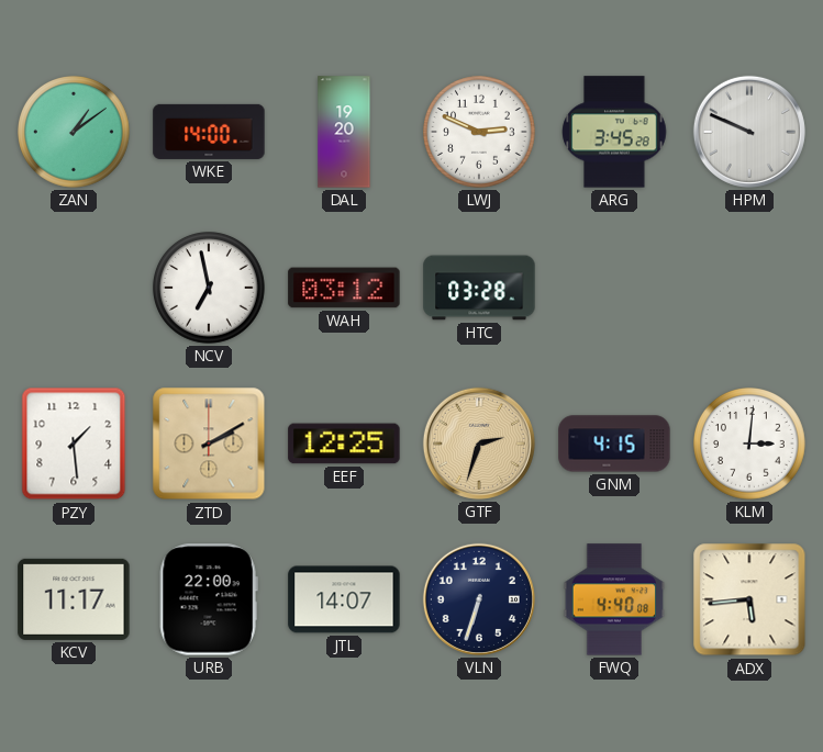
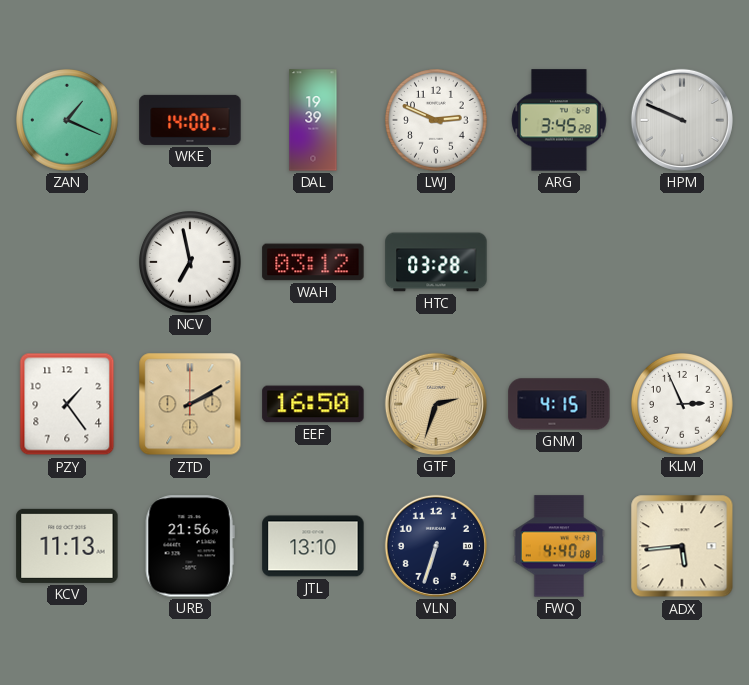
ZAN: 1:09 -> 1:19 (68, 121)
DAL: 19:20 -> 19:39 (313, 120)
PZY: 1:29 -> 1:24 (67, 404)
EEF: 12:25 -> 16:50 (313, 404)
KLM: 3:01 -> 2:56 (683, 405)
KCV: 11:17 -> 11:13 (67, 546)
URB: 22:00 -> 21:56 (190, 546)
JTL: 14:07 -> 13:10 (313, 546)
